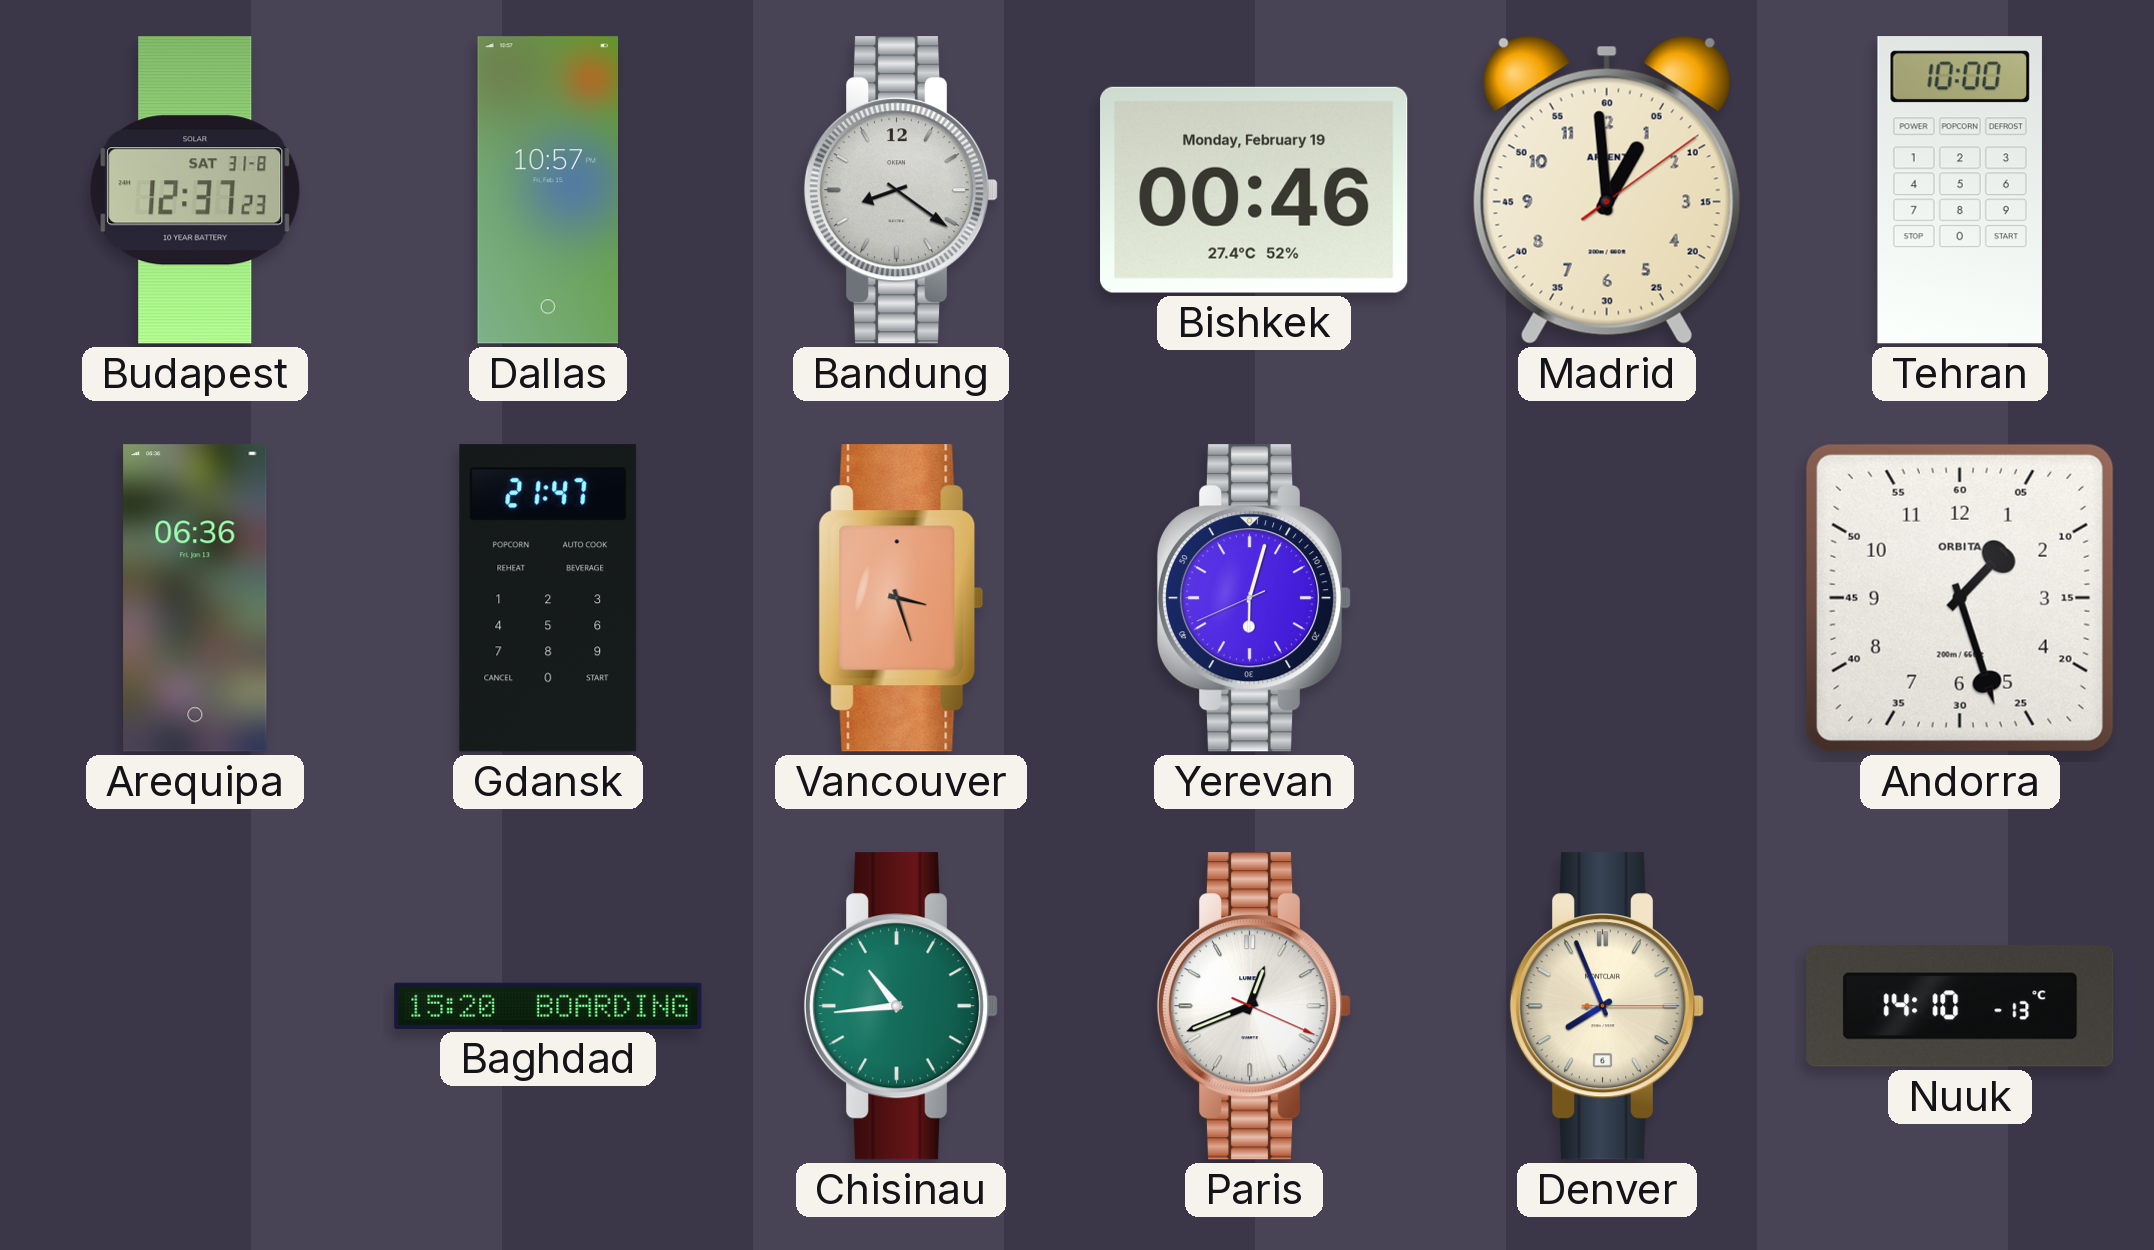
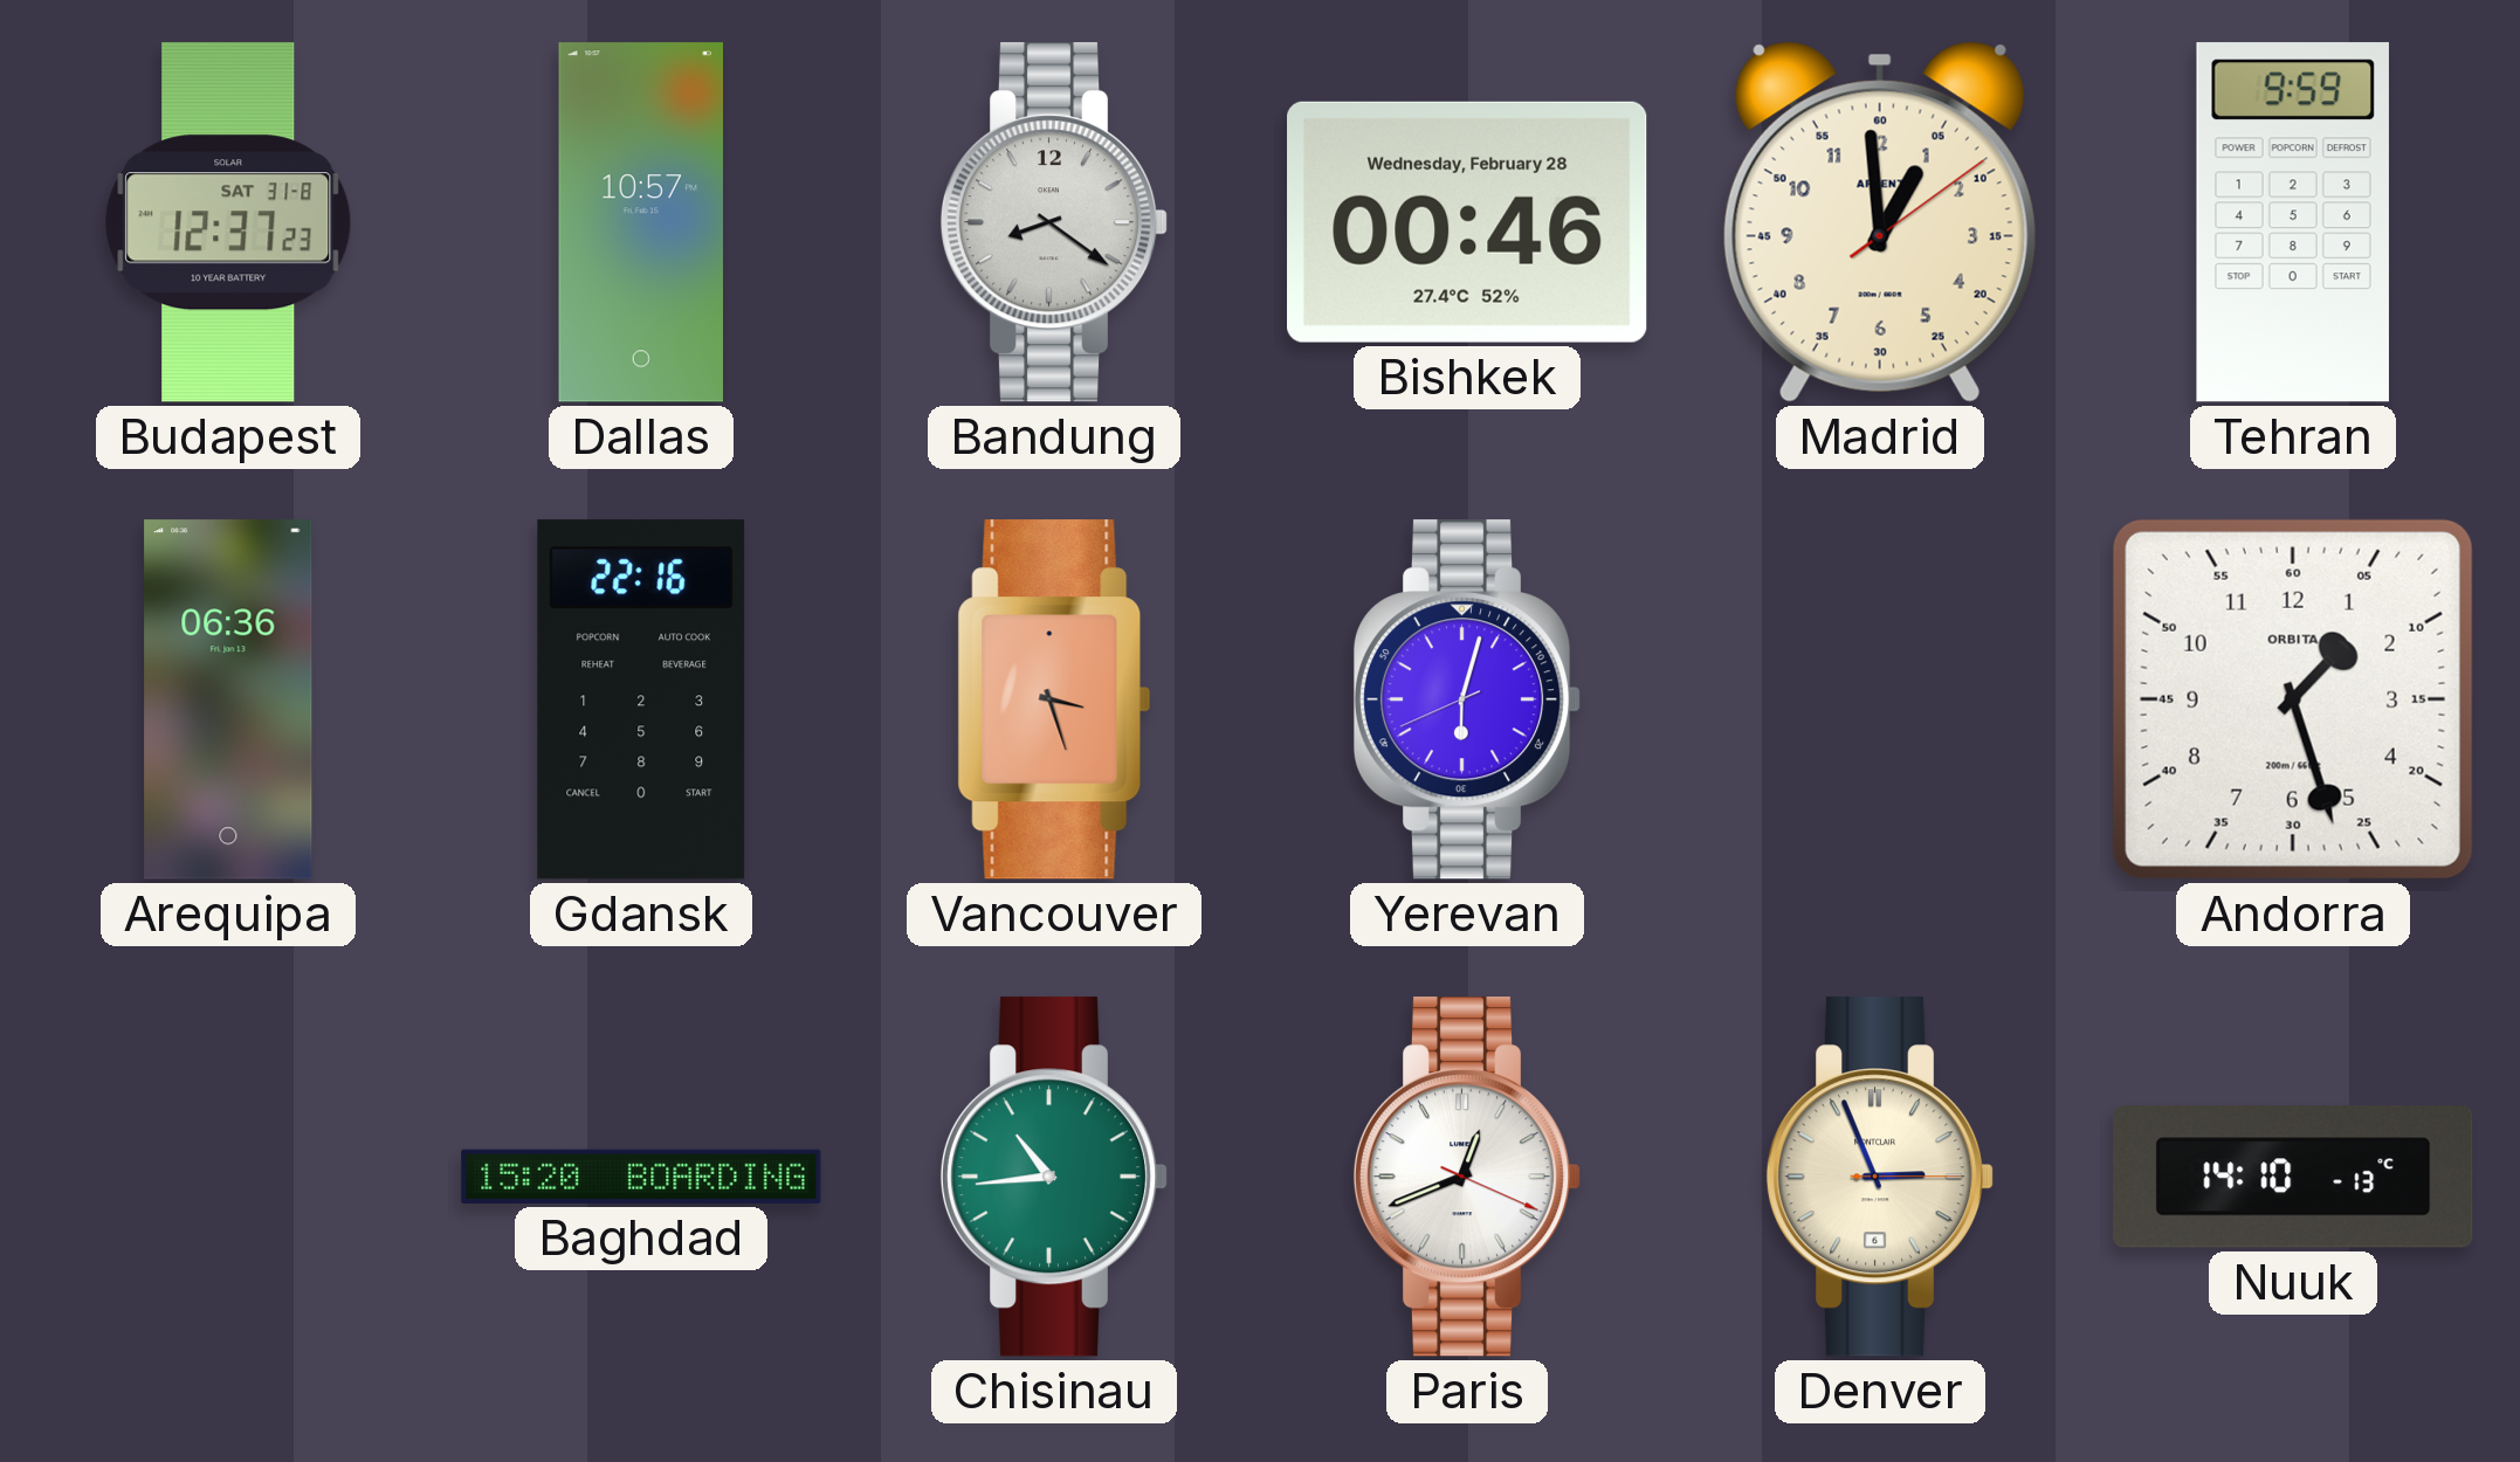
Bishkek date: Monday, February 19 -> Wednesday, February 28 (1467, 222)
Tehran: 10:00 -> 9:59 (2293, 222)
Gdansk: 21:47 -> 22:16 (641, 699)
Denver: 7:56 -> 2:56 (1880, 1177)
